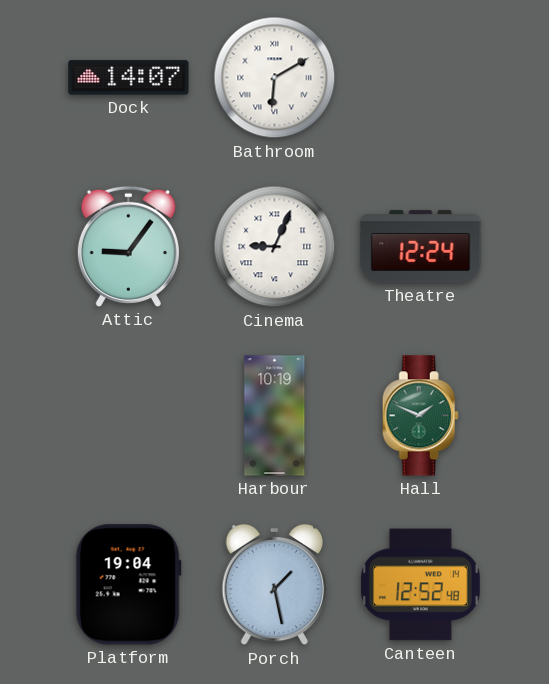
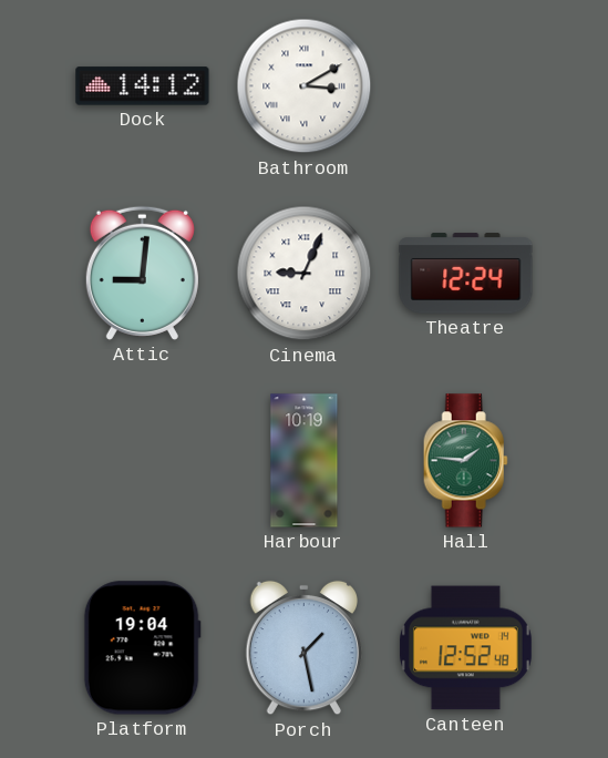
Dock: 14:07 -> 14:12 (143, 86)
Bathroom: 6:10 -> 3:10 (305, 86)
Attic: 9:06 -> 9:01 (142, 273)
Hall: 1:49 -> 1:46 (465, 461)
